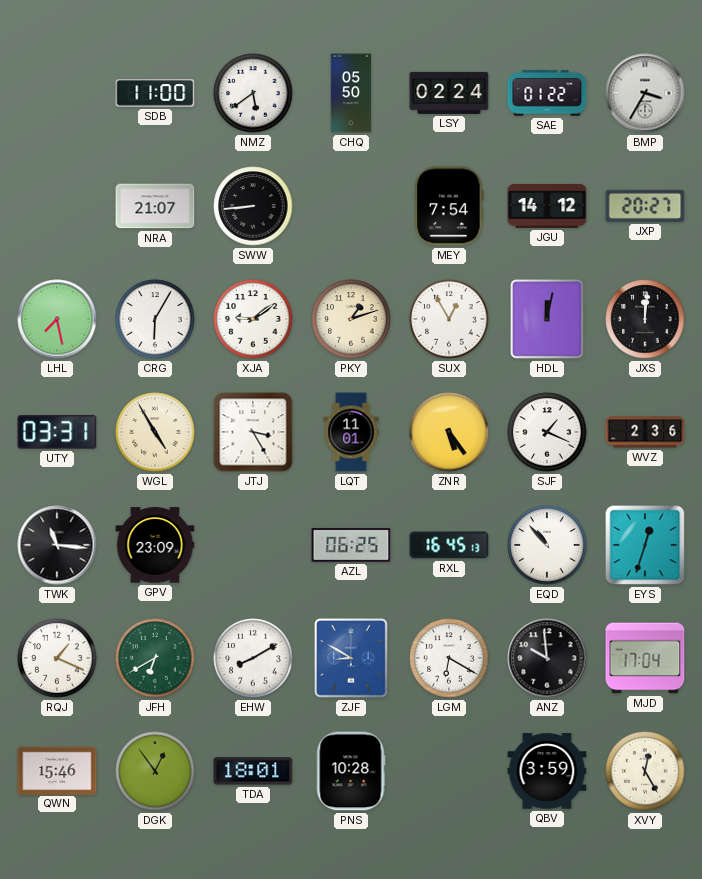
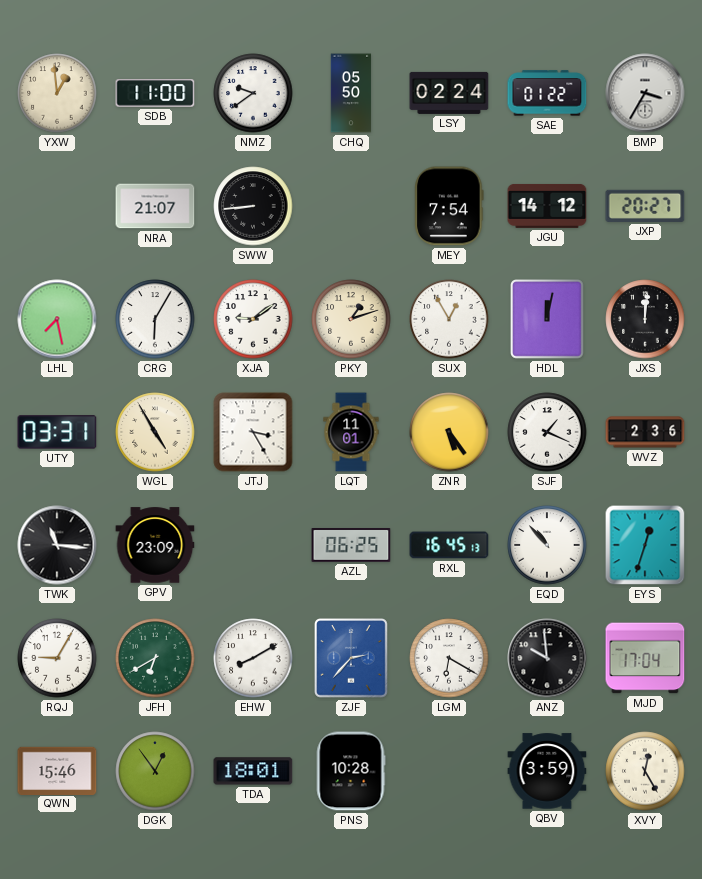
YXW: none -> 12:59 (57, 93)
NMZ: 5:39 -> 9:39 (253, 93)
RQJ: 1:19 -> 9:05 (57, 658)
ZJF: 8:50 -> 2:37 (352, 659)
